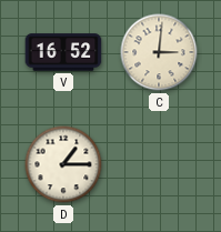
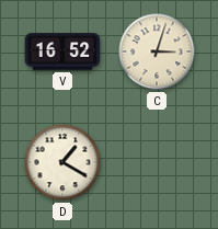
C: 3:01 -> 3:03 (157, 51)
D: 1:15 -> 1:20 (62, 162)
